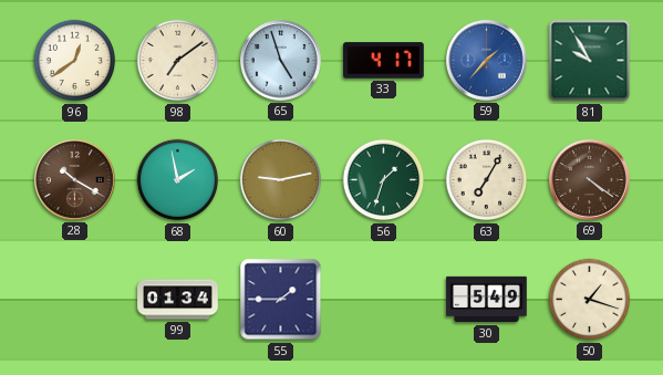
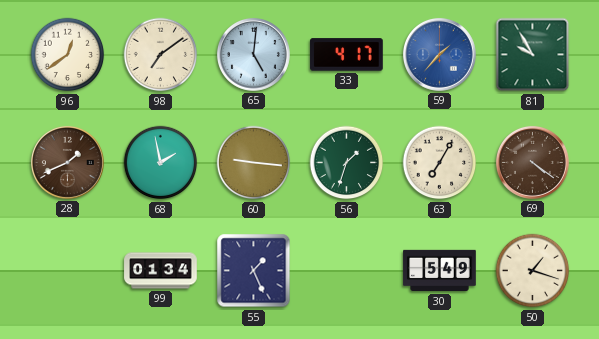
65: 4:57 -> 5:01 (253, 54)
28: 10:20 -> 1:41 (67, 162)
60: 9:13 -> 9:16 (254, 163)
55: 1:45 -> 1:26 (254, 271)
